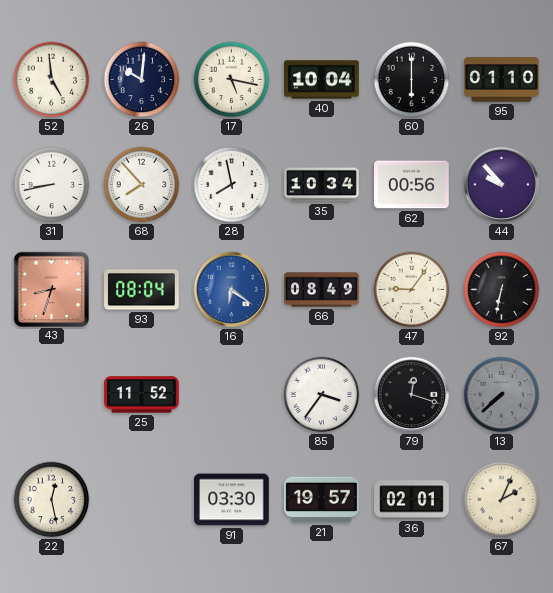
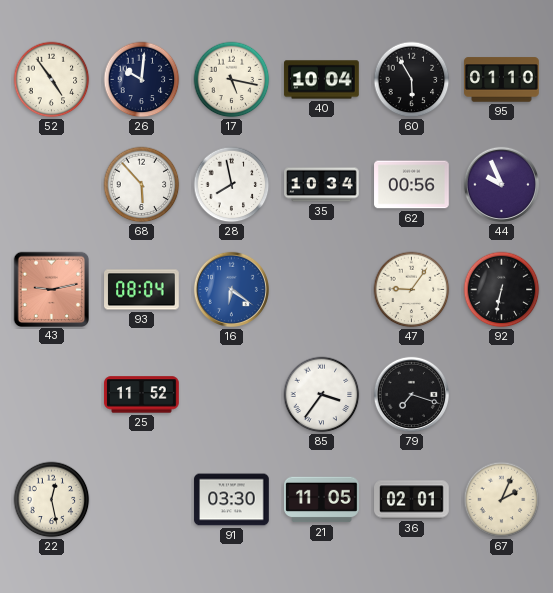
52: 4:59 -> 4:54 (52, 80)
60: 6:00 -> 5:55 (412, 80)
31: 8:43 -> none (52, 185)
68: 7:53 -> 5:53 (142, 185)
44: 9:53 -> 9:56 (501, 184)
43: 8:33 -> 9:13 (51, 289)
66: 08:49 -> none (322, 290)
79: 12:18 -> 7:18 (411, 394)
13: 7:38 -> none (502, 395)
21: 19:57 -> 11:05 (322, 500)
